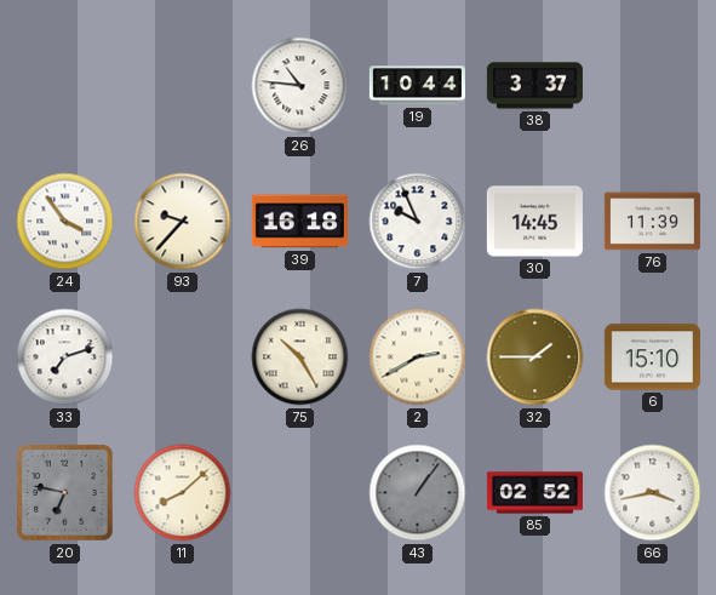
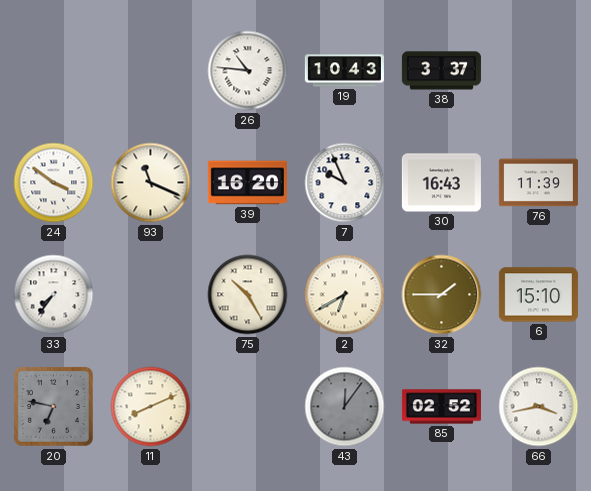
19: 10:44 -> 10:43 (344, 71)
24: 3:54 -> 3:51 (54, 183)
93: 9:37 -> 11:19 (151, 183)
39: 16:18 -> 16:20 (247, 183)
30: 14:45 -> 16:43 (441, 183)
33: 7:12 -> 7:36 (54, 295)
2: 2:40 -> 6:40 (345, 295)
11: 8:08 -> 8:11 (151, 407)
43: 1:06 -> 12:06 (345, 407)
